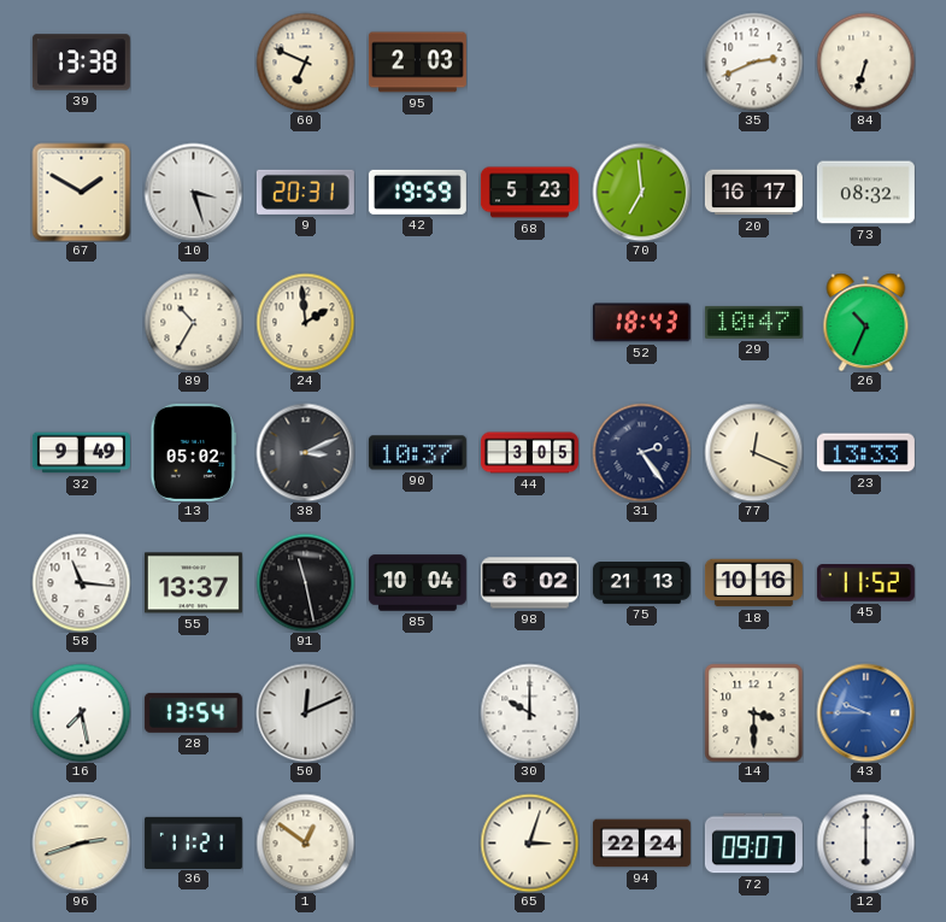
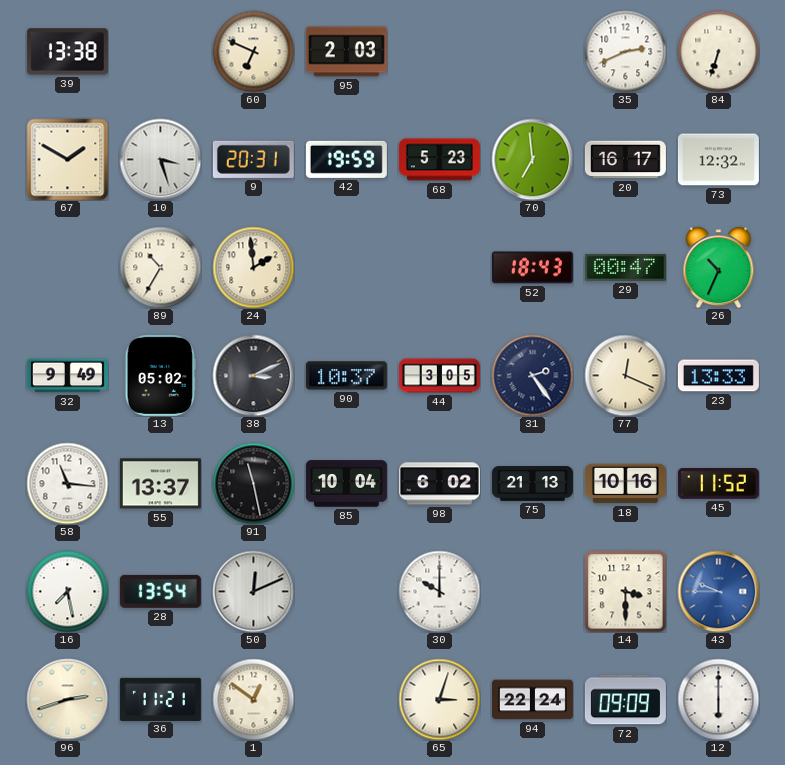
73: 08:32 -> 12:32 (718, 160)
29: 10:47 -> 00:47 (625, 267)
72: 09:07 -> 09:09 (625, 700)
